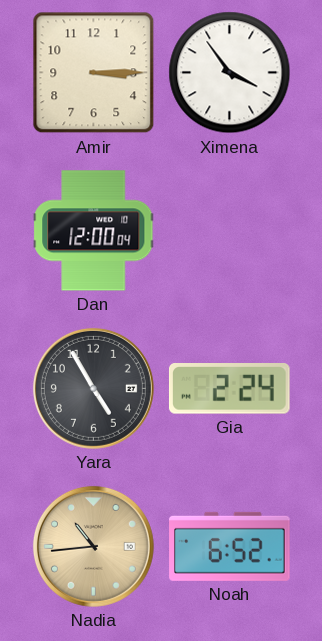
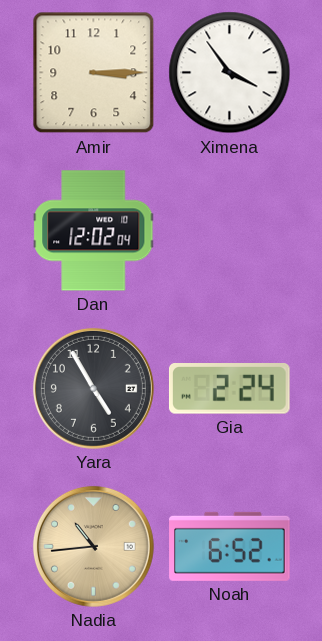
Dan: 12:00 -> 12:02 (94, 231)
